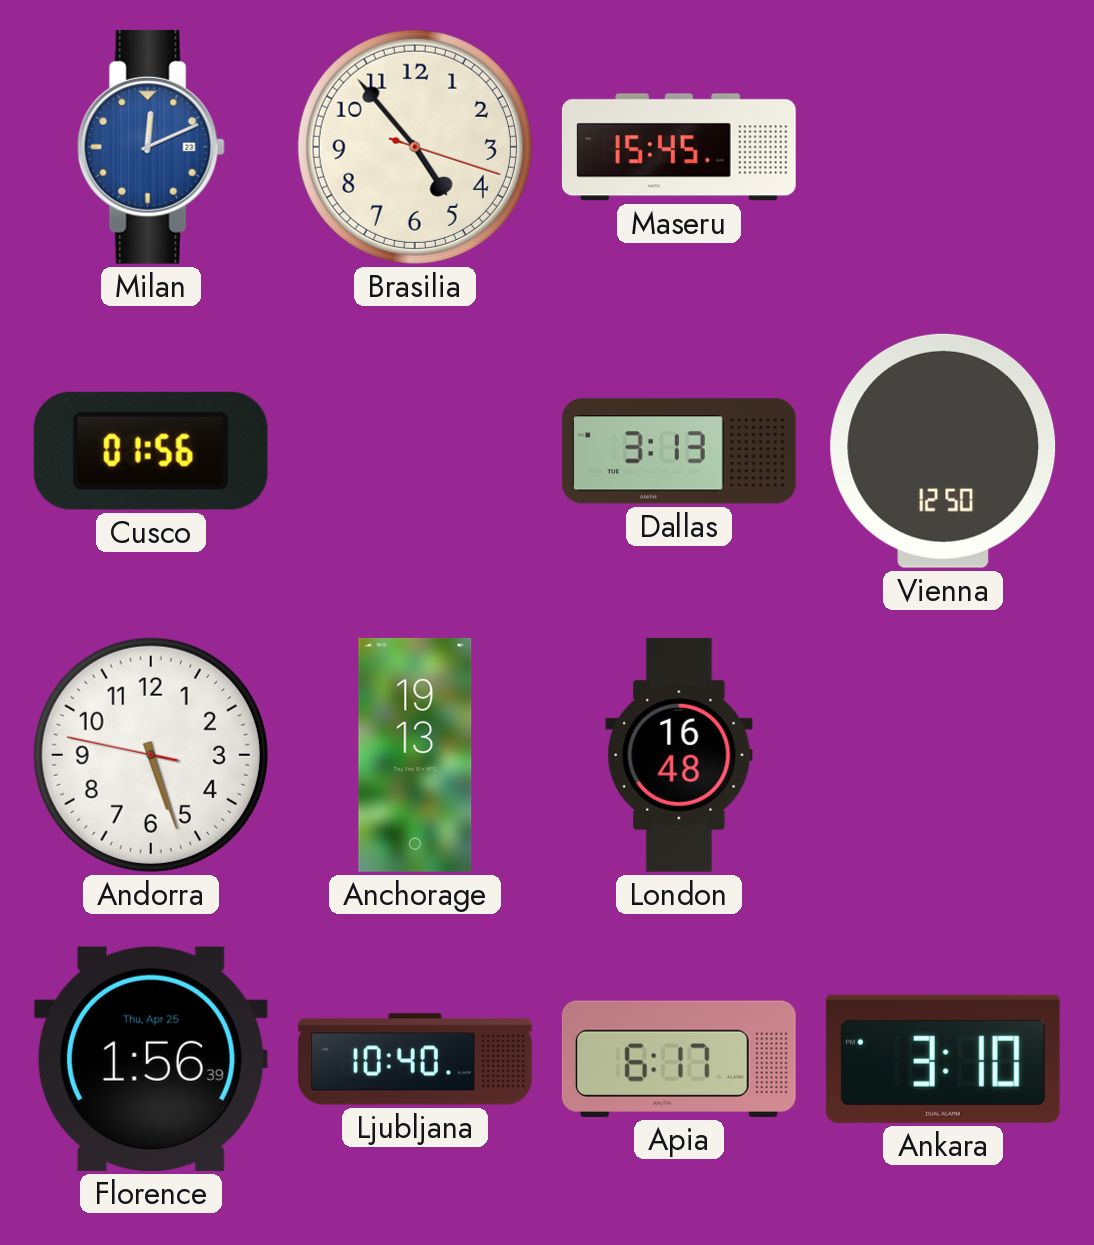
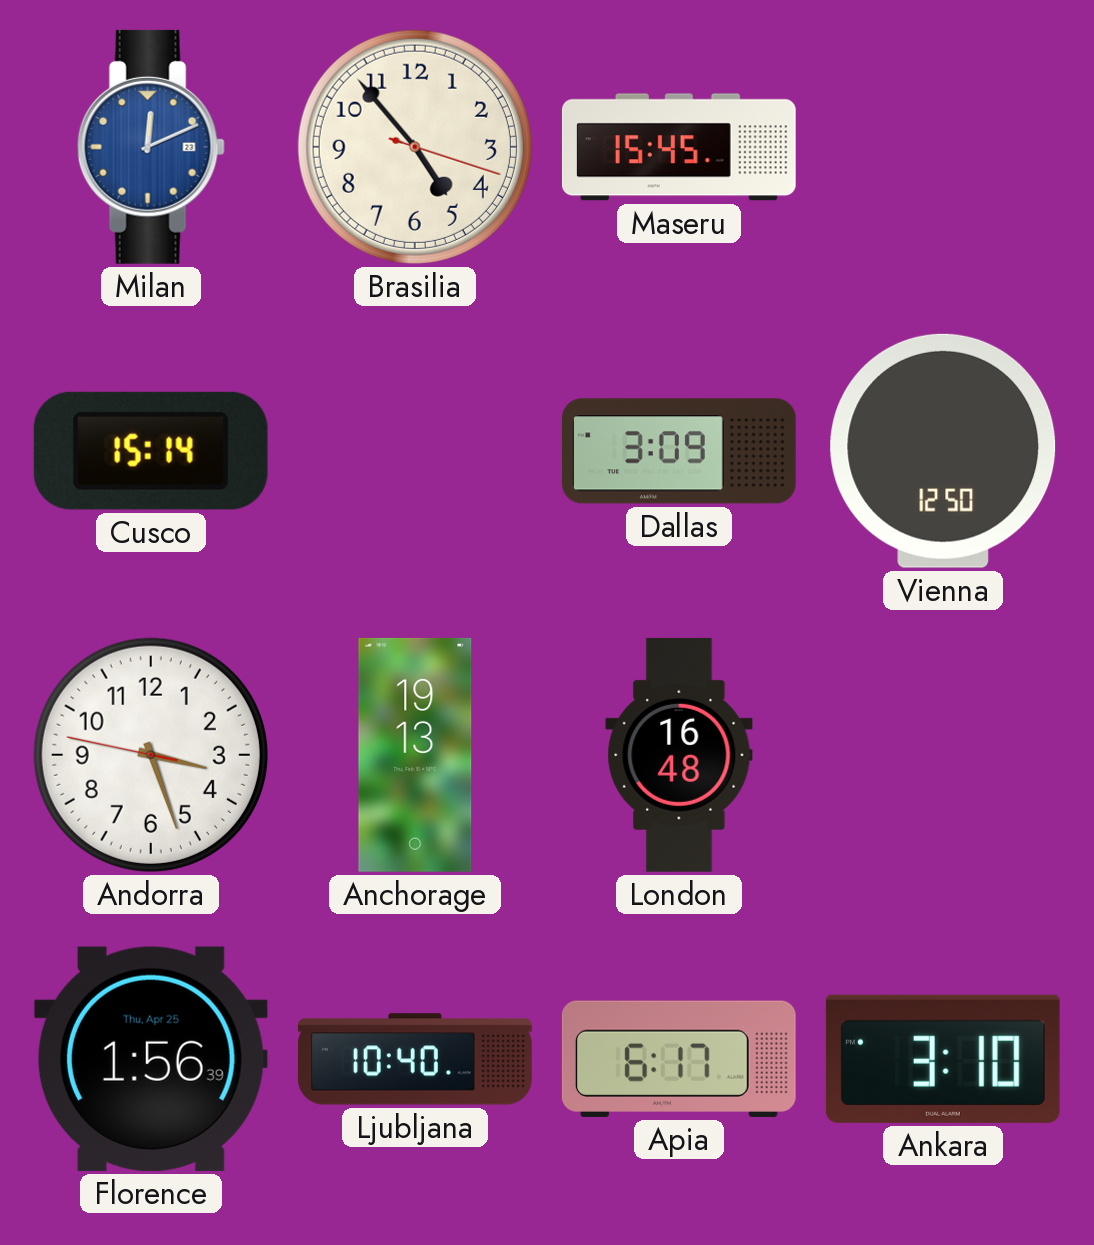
Cusco: 01:56 -> 15:14 (151, 451)
Dallas: 3:13 -> 3:09 (679, 451)
Andorra: 5:26 -> 3:26 (151, 755)
